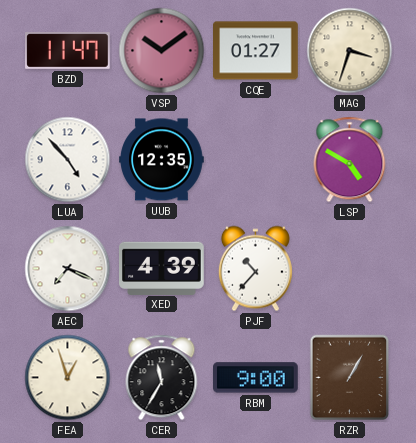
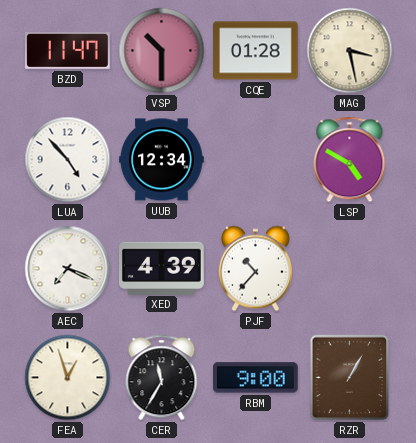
VSP: 10:09 -> 10:30 (162, 51)
CQE: 01:27 -> 01:28 (256, 51)
MAG: 3:33 -> 3:28 (350, 51)
UUB: 12:35 -> 12:34 (162, 160)
